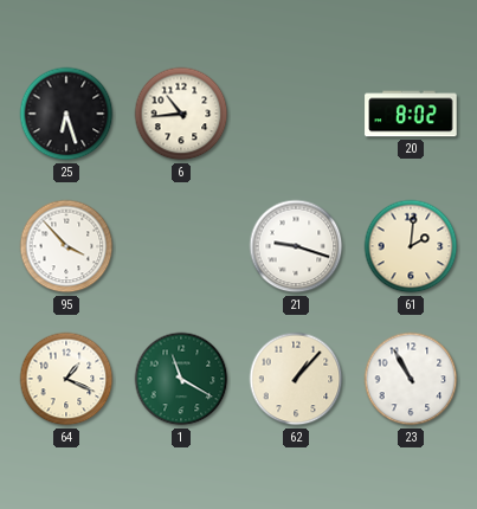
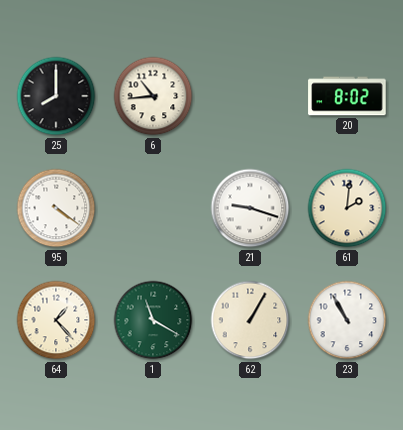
25: 6:27 -> 8:00 (56, 96)
95: 3:53 -> 4:21 (56, 208)
64: 1:19 -> 1:23 (56, 320)
62: 1:07 -> 1:05 (250, 320)
